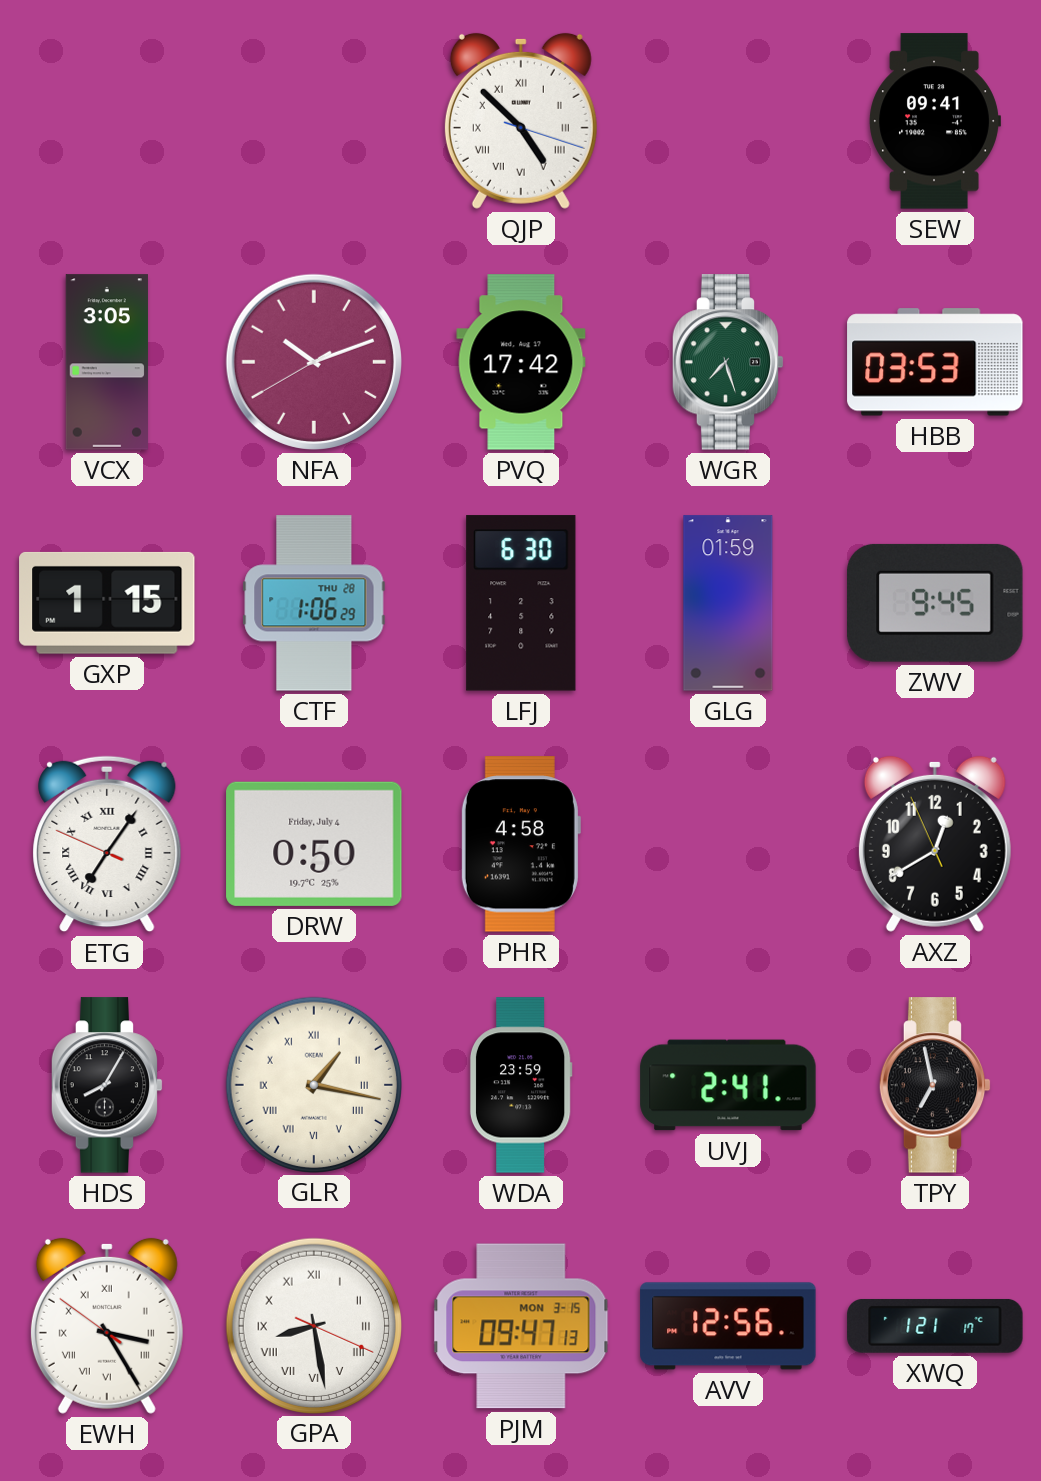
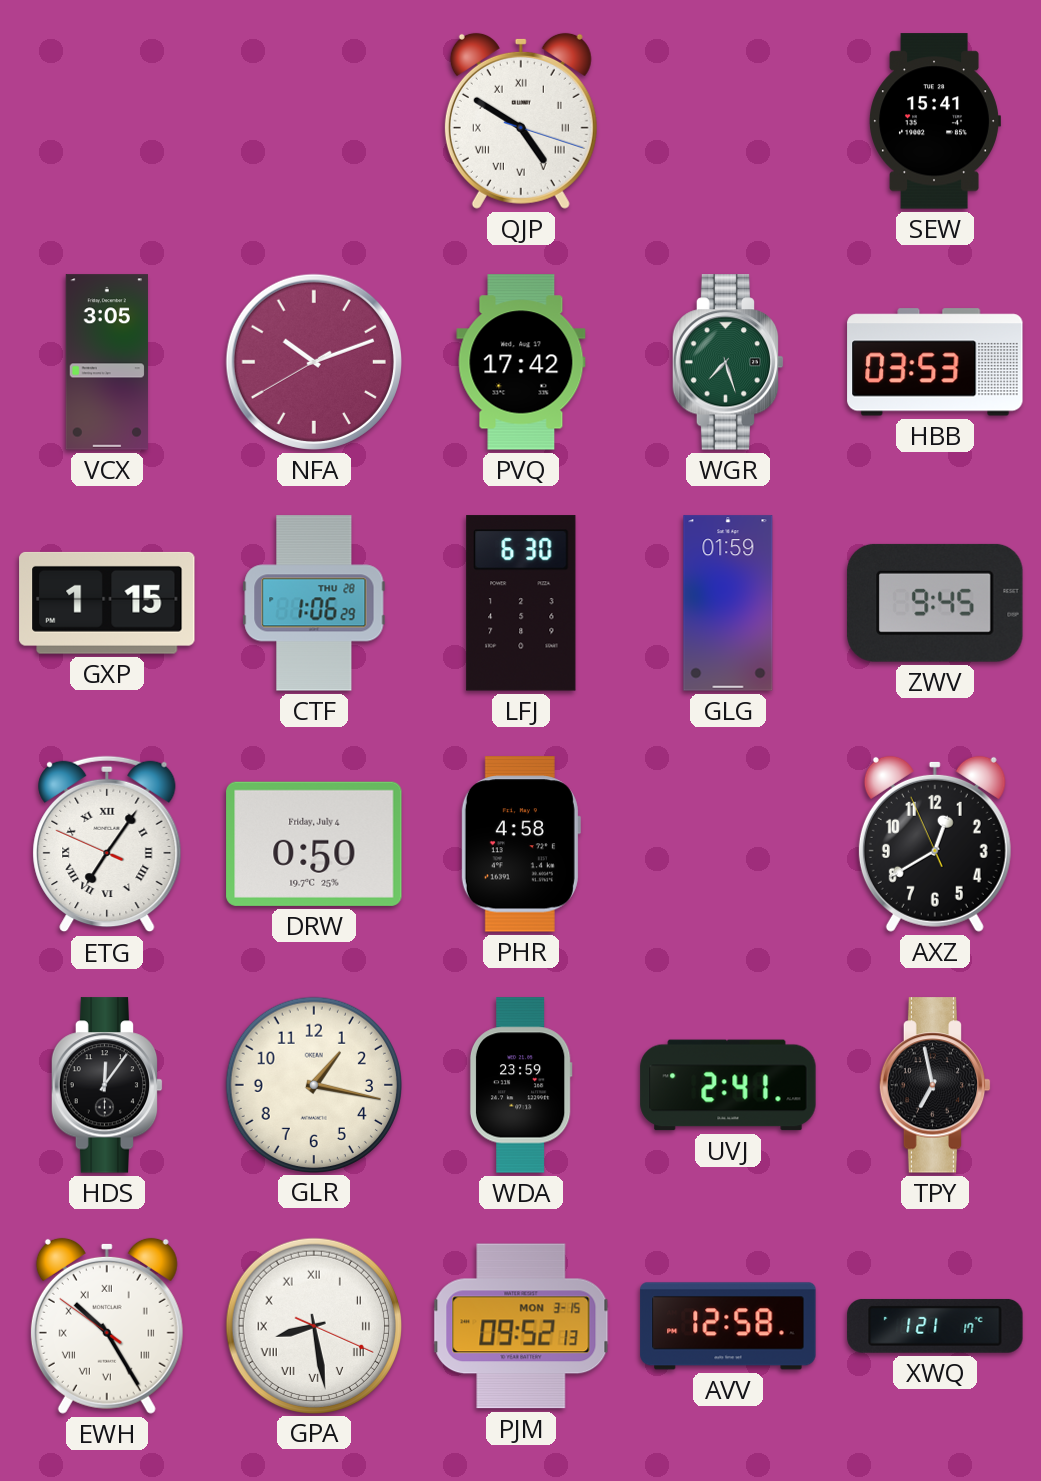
QJP: 4:52 -> 4:50 (521, 121)
SEW: 09:41 -> 15:41 (935, 121)
HDS: 8:05 -> 12:06 (107, 1085)
GLR numerals: Roman -> Arabic (313, 1084)
EWH: 3:24 -> 10:24 (107, 1326)
PJM: 09:47 -> 09:52 (521, 1326)
AVV: 12:56 -> 12:58 (728, 1326)
